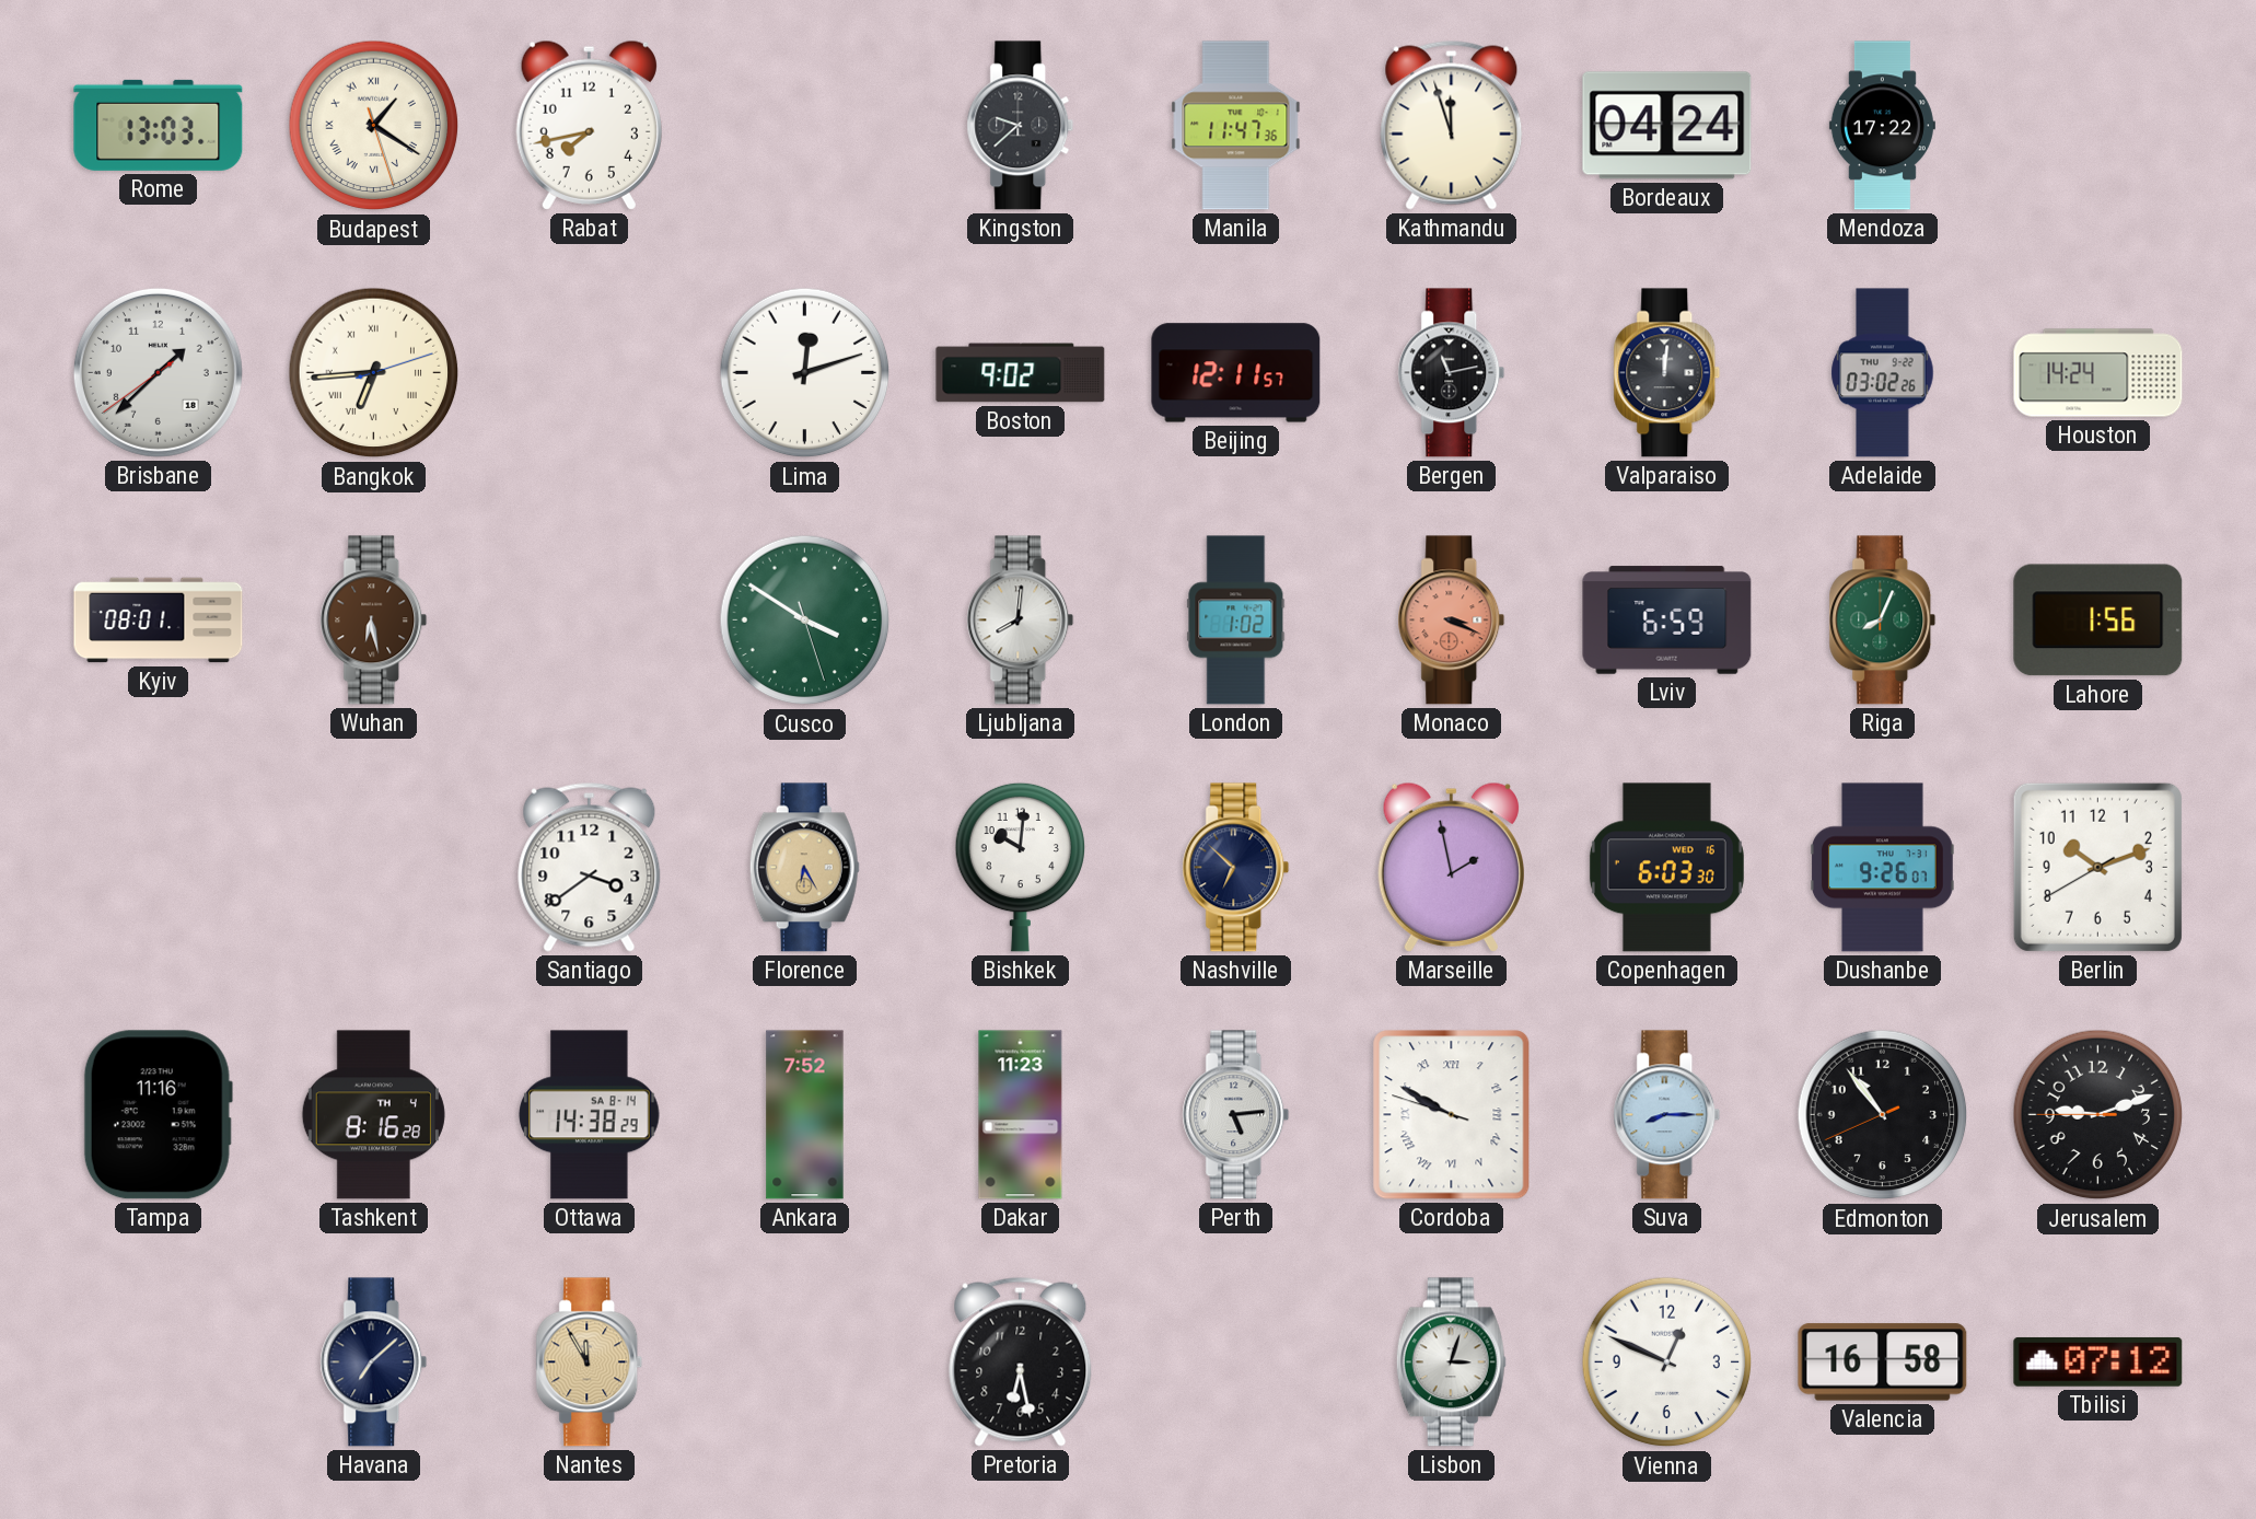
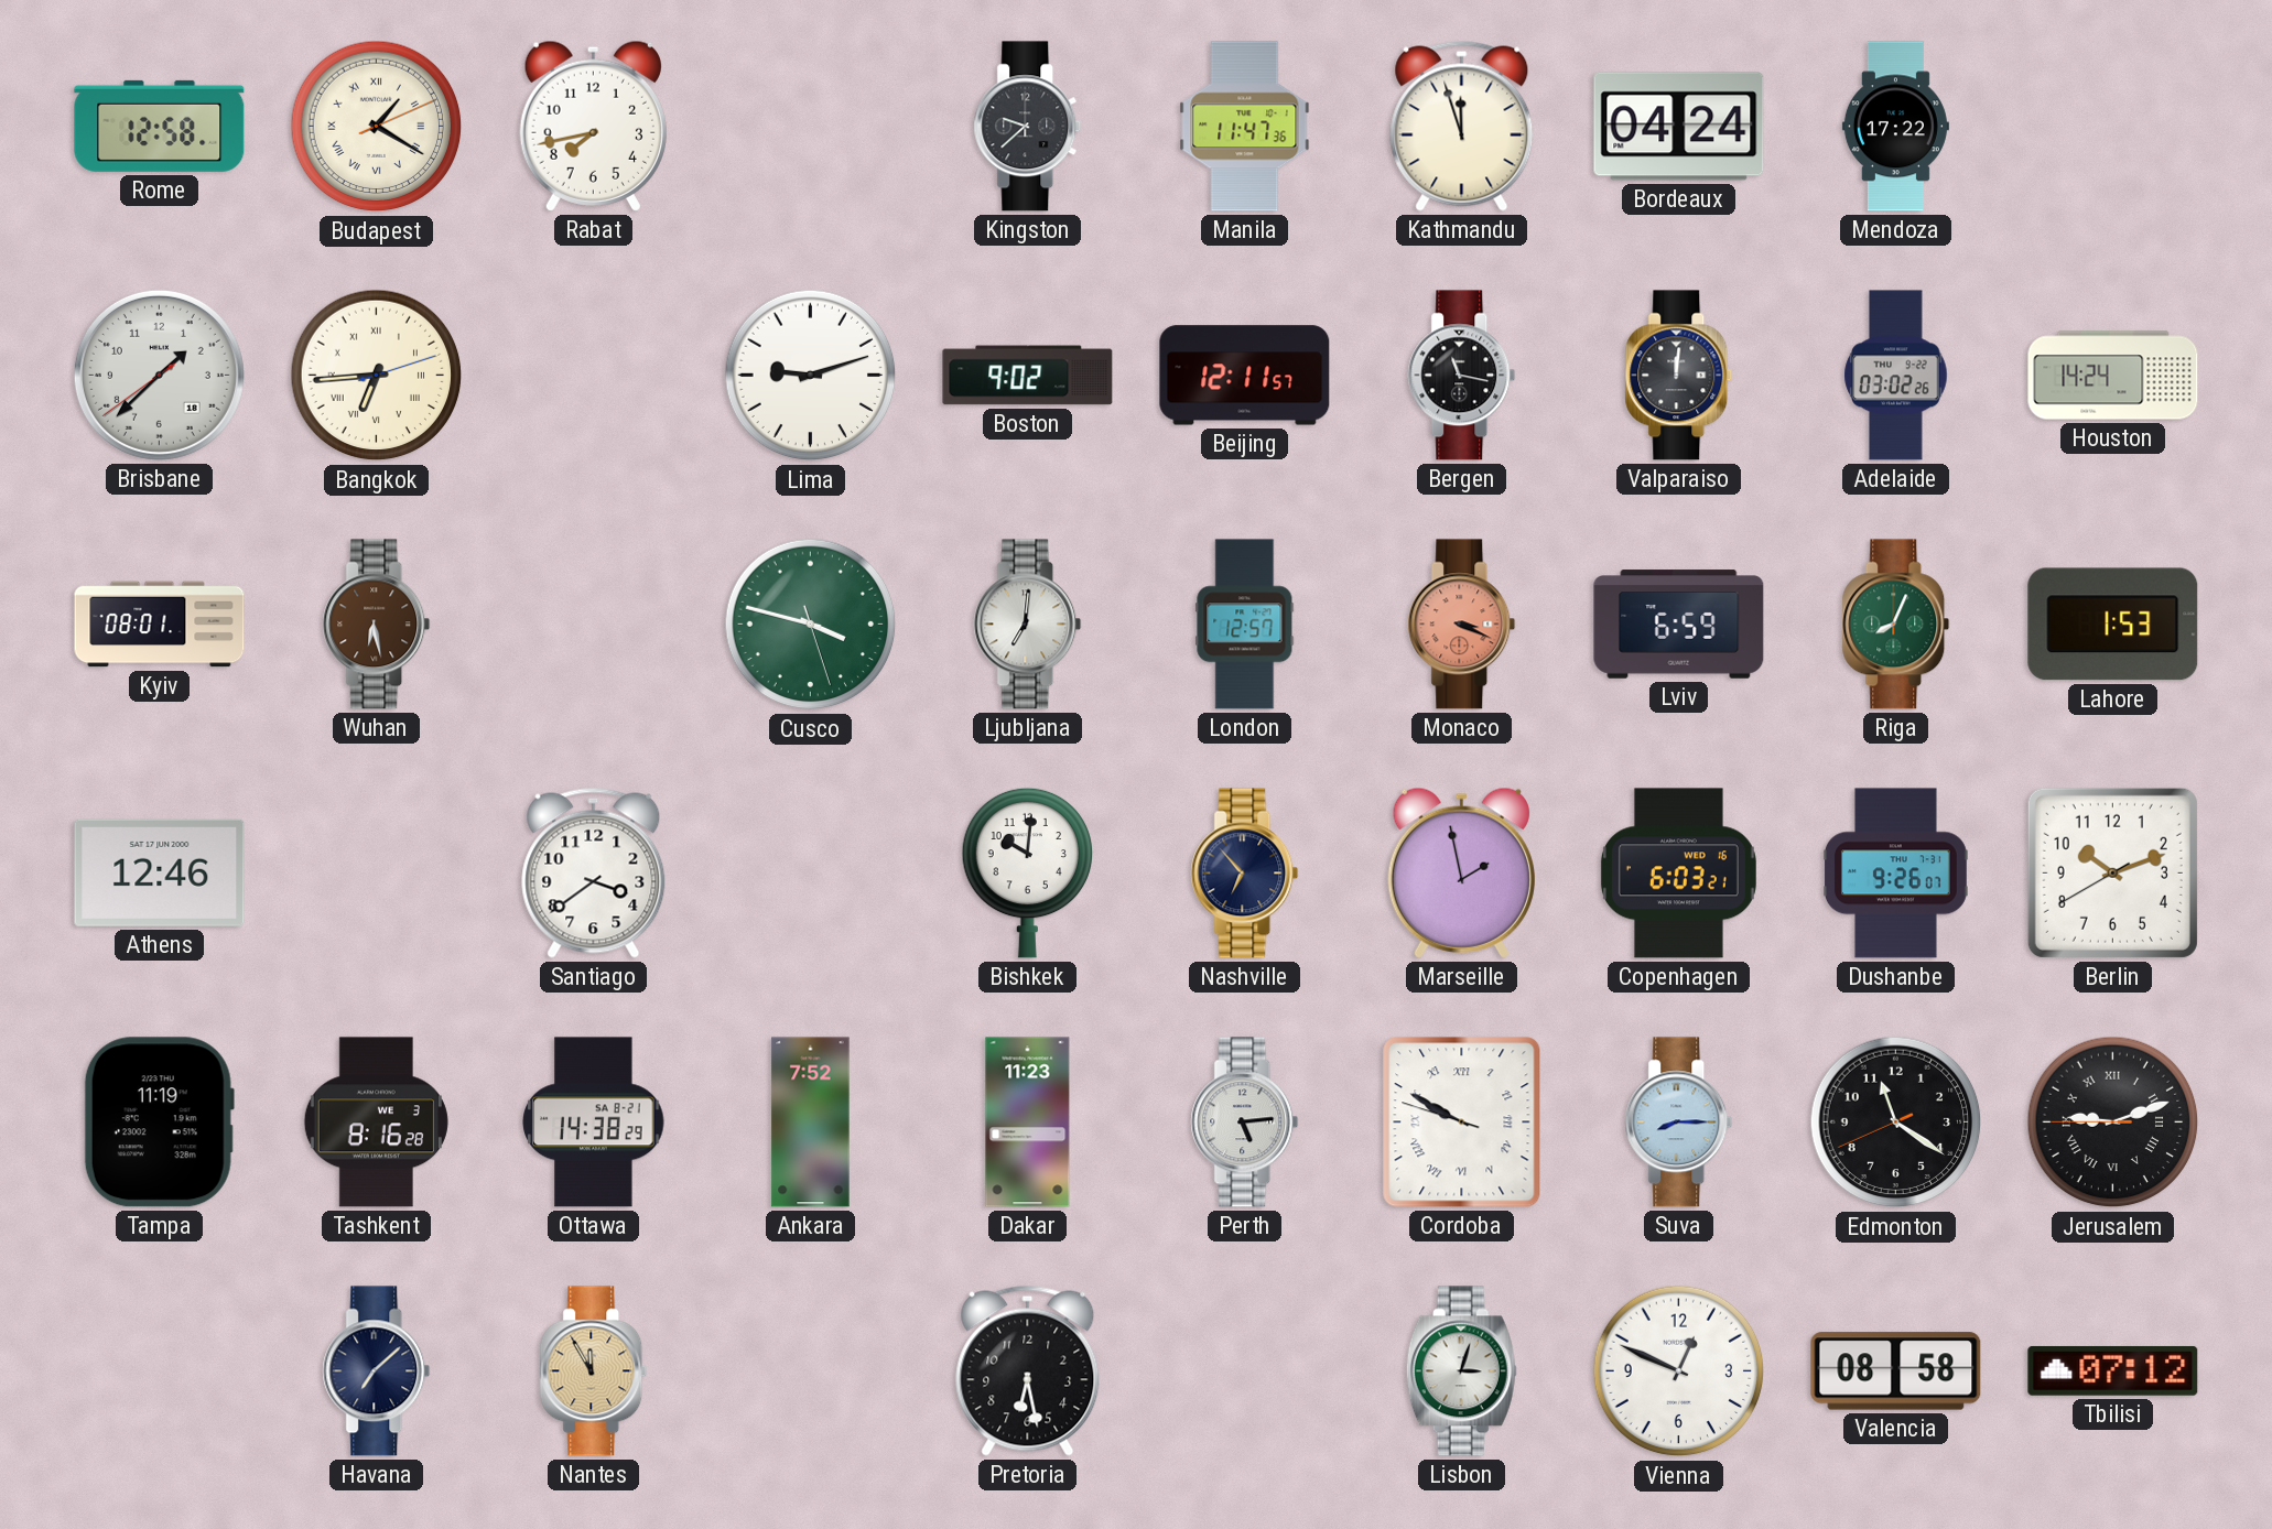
Rome: 13:03 -> 12:58 (160, 126)
Budapest: 1:20:27 -> 1:20:11 (377, 127)
Lima: 12:12 -> 9:12 (811, 376)
Bergen: 11:13 -> 11:17 (1462, 376)
Cusco: 3:50 -> 3:47 (811, 625)
Ljubljana: 8:01 -> 7:01 (1028, 625)
London: 1:02 -> 12:57 (1245, 625)
Lahore: 1:56 -> 1:53 (2113, 625)
Athens: none -> 12:46 (160, 872)
Florence: 6:25 -> none (804, 868)
Nashville: 6:52 -> 6:53 (1245, 874)
Copenhagen: 6:03:30 -> 6:03:21 (1678, 874)
Tampa: 11:16 -> 11:19 (159, 1123)
Tashkent date: TH 4 -> WE 3 (376, 1123)
Ottawa date: SA 8-14 -> SA 8-21 (594, 1123)
Edmonton: 10:53 -> 11:20 (1896, 1123)
Jerusalem numerals: Arabic -> Roman (2113, 1123)
Valencia: 16:58 -> 08:58 (1896, 1371)
